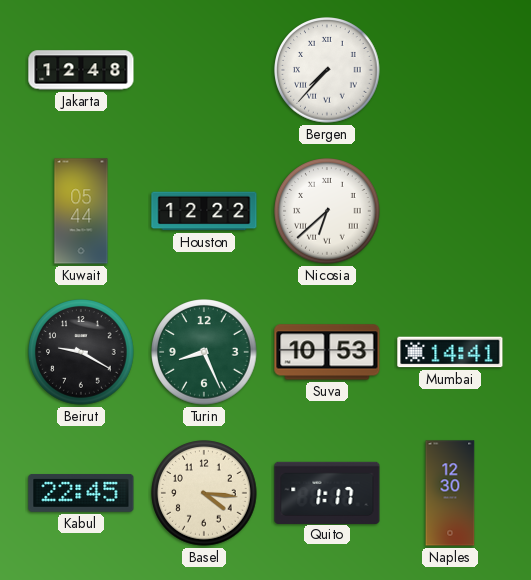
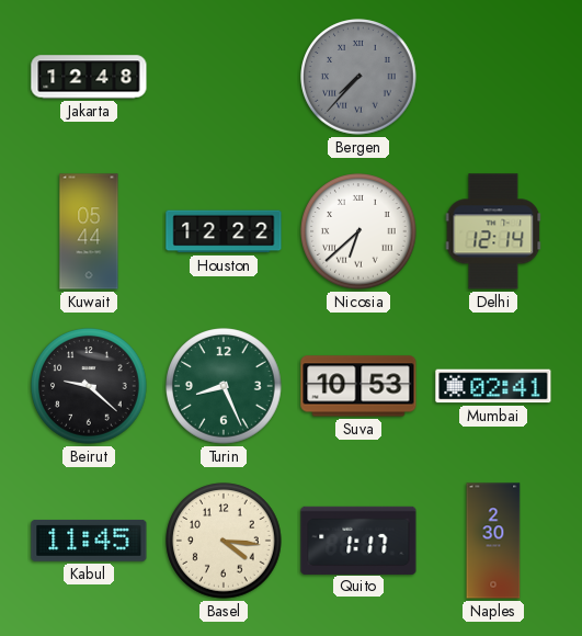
Bergen dial: white -> grey (358, 77)
Delhi: none -> 12:14 (493, 231)
Beirut: 9:20 -> 9:22 (89, 386)
Mumbai: 14:41 -> 02:41 (493, 386)
Kabul: 22:45 -> 11:45 (89, 542)
Naples: 12:30 -> 2:30 (493, 541)
